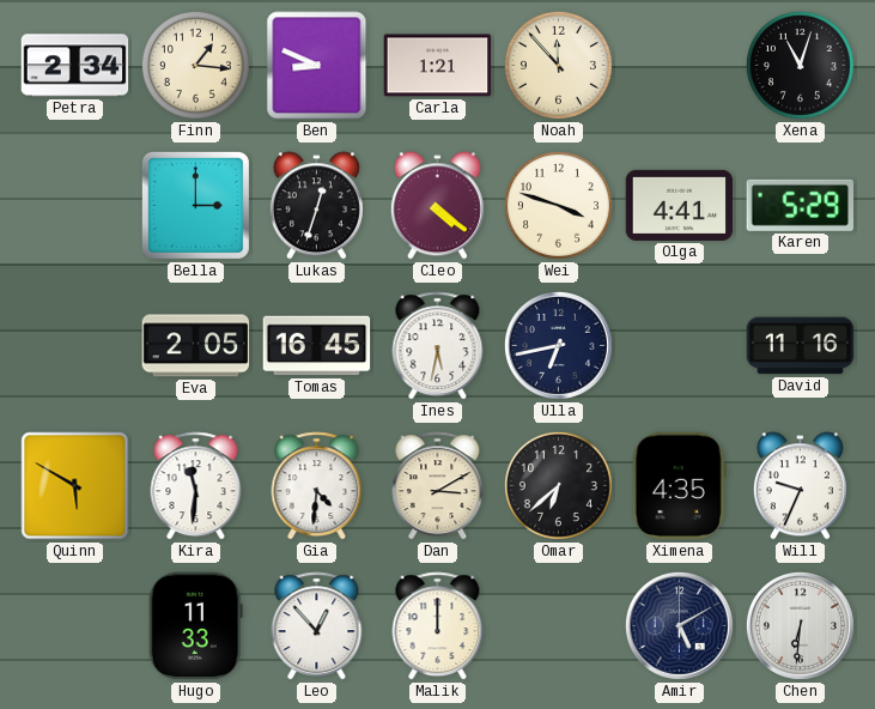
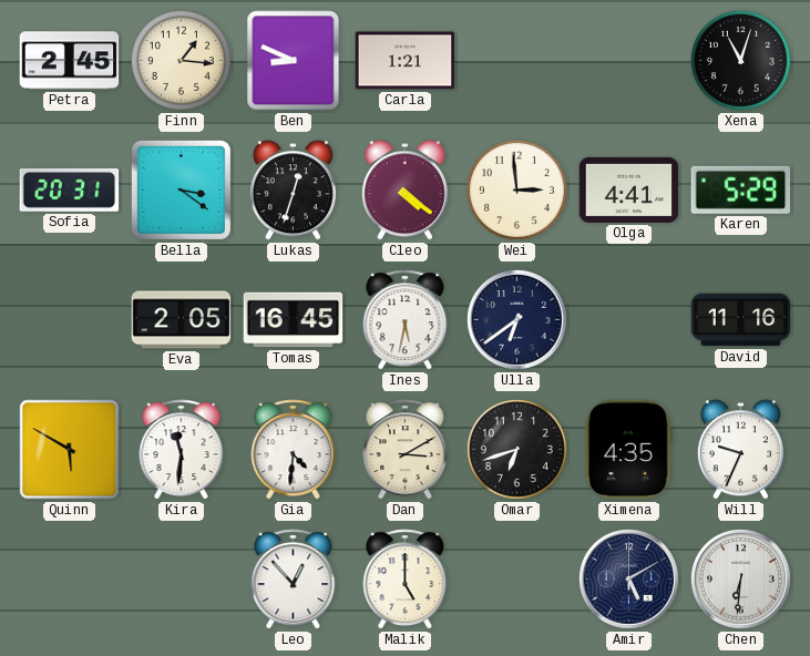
Petra: 2:34 -> 2:45 (70, 61)
Noah: 11:53 -> none (558, 65)
Sofia: none -> 20:31 (70, 189)
Bella: 3:00 -> 3:21 (181, 189)
Wei: 3:48 -> 2:59 (516, 189)
Ulla: 6:43 -> 6:39 (516, 319)
Omar: 6:38 -> 6:42 (516, 449)
Hugo: 11:33 -> none (195, 626)
Malik: 12:00 -> 5:00 (406, 580)
